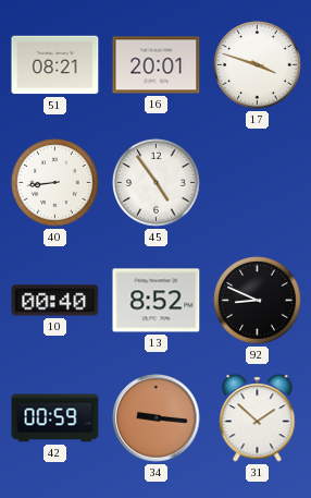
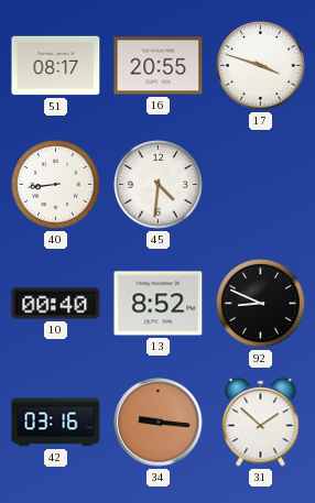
51: 08:21 -> 08:17 (56, 66)
16: 20:01 -> 20:55 (159, 66)
45: 4:54 -> 4:31 (159, 185)
42: 00:59 -> 03:16 (56, 423)
